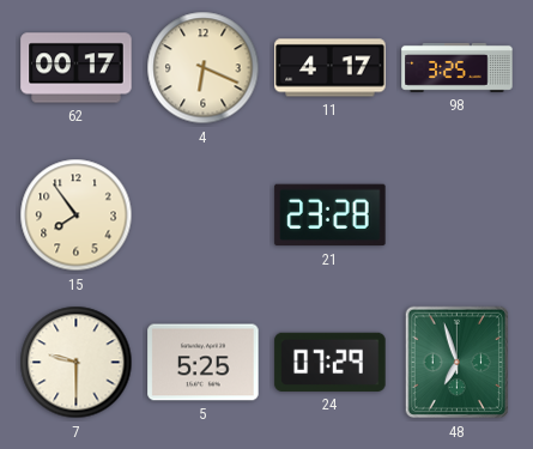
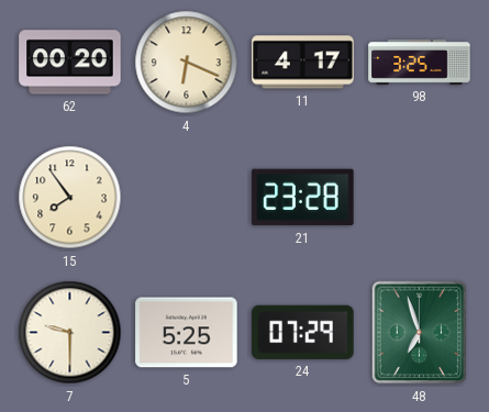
62: 00:17 -> 00:20 (70, 63)
